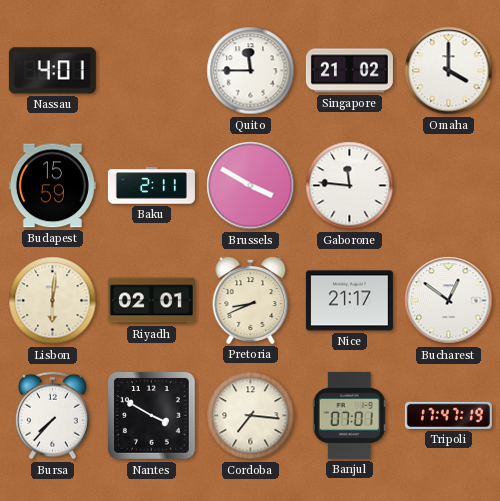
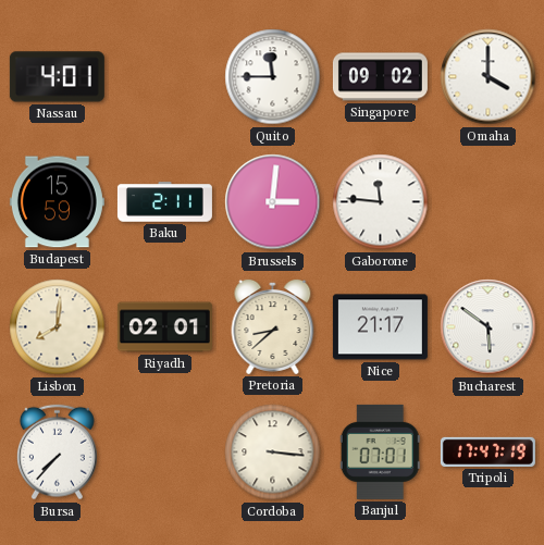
Singapore: 21:02 -> 09:02 (380, 77)
Brussels: 3:50 -> 3:01 (273, 202)
Lisbon: 6:01 -> 8:01 (58, 327)
Pretoria: 8:41 -> 8:38 (273, 326)
Bucharest: 12:51 -> 5:51 (489, 327)
Nantes: 3:50 -> none (151, 415)
Cordoba: 7:16 -> 3:16 (273, 453)
